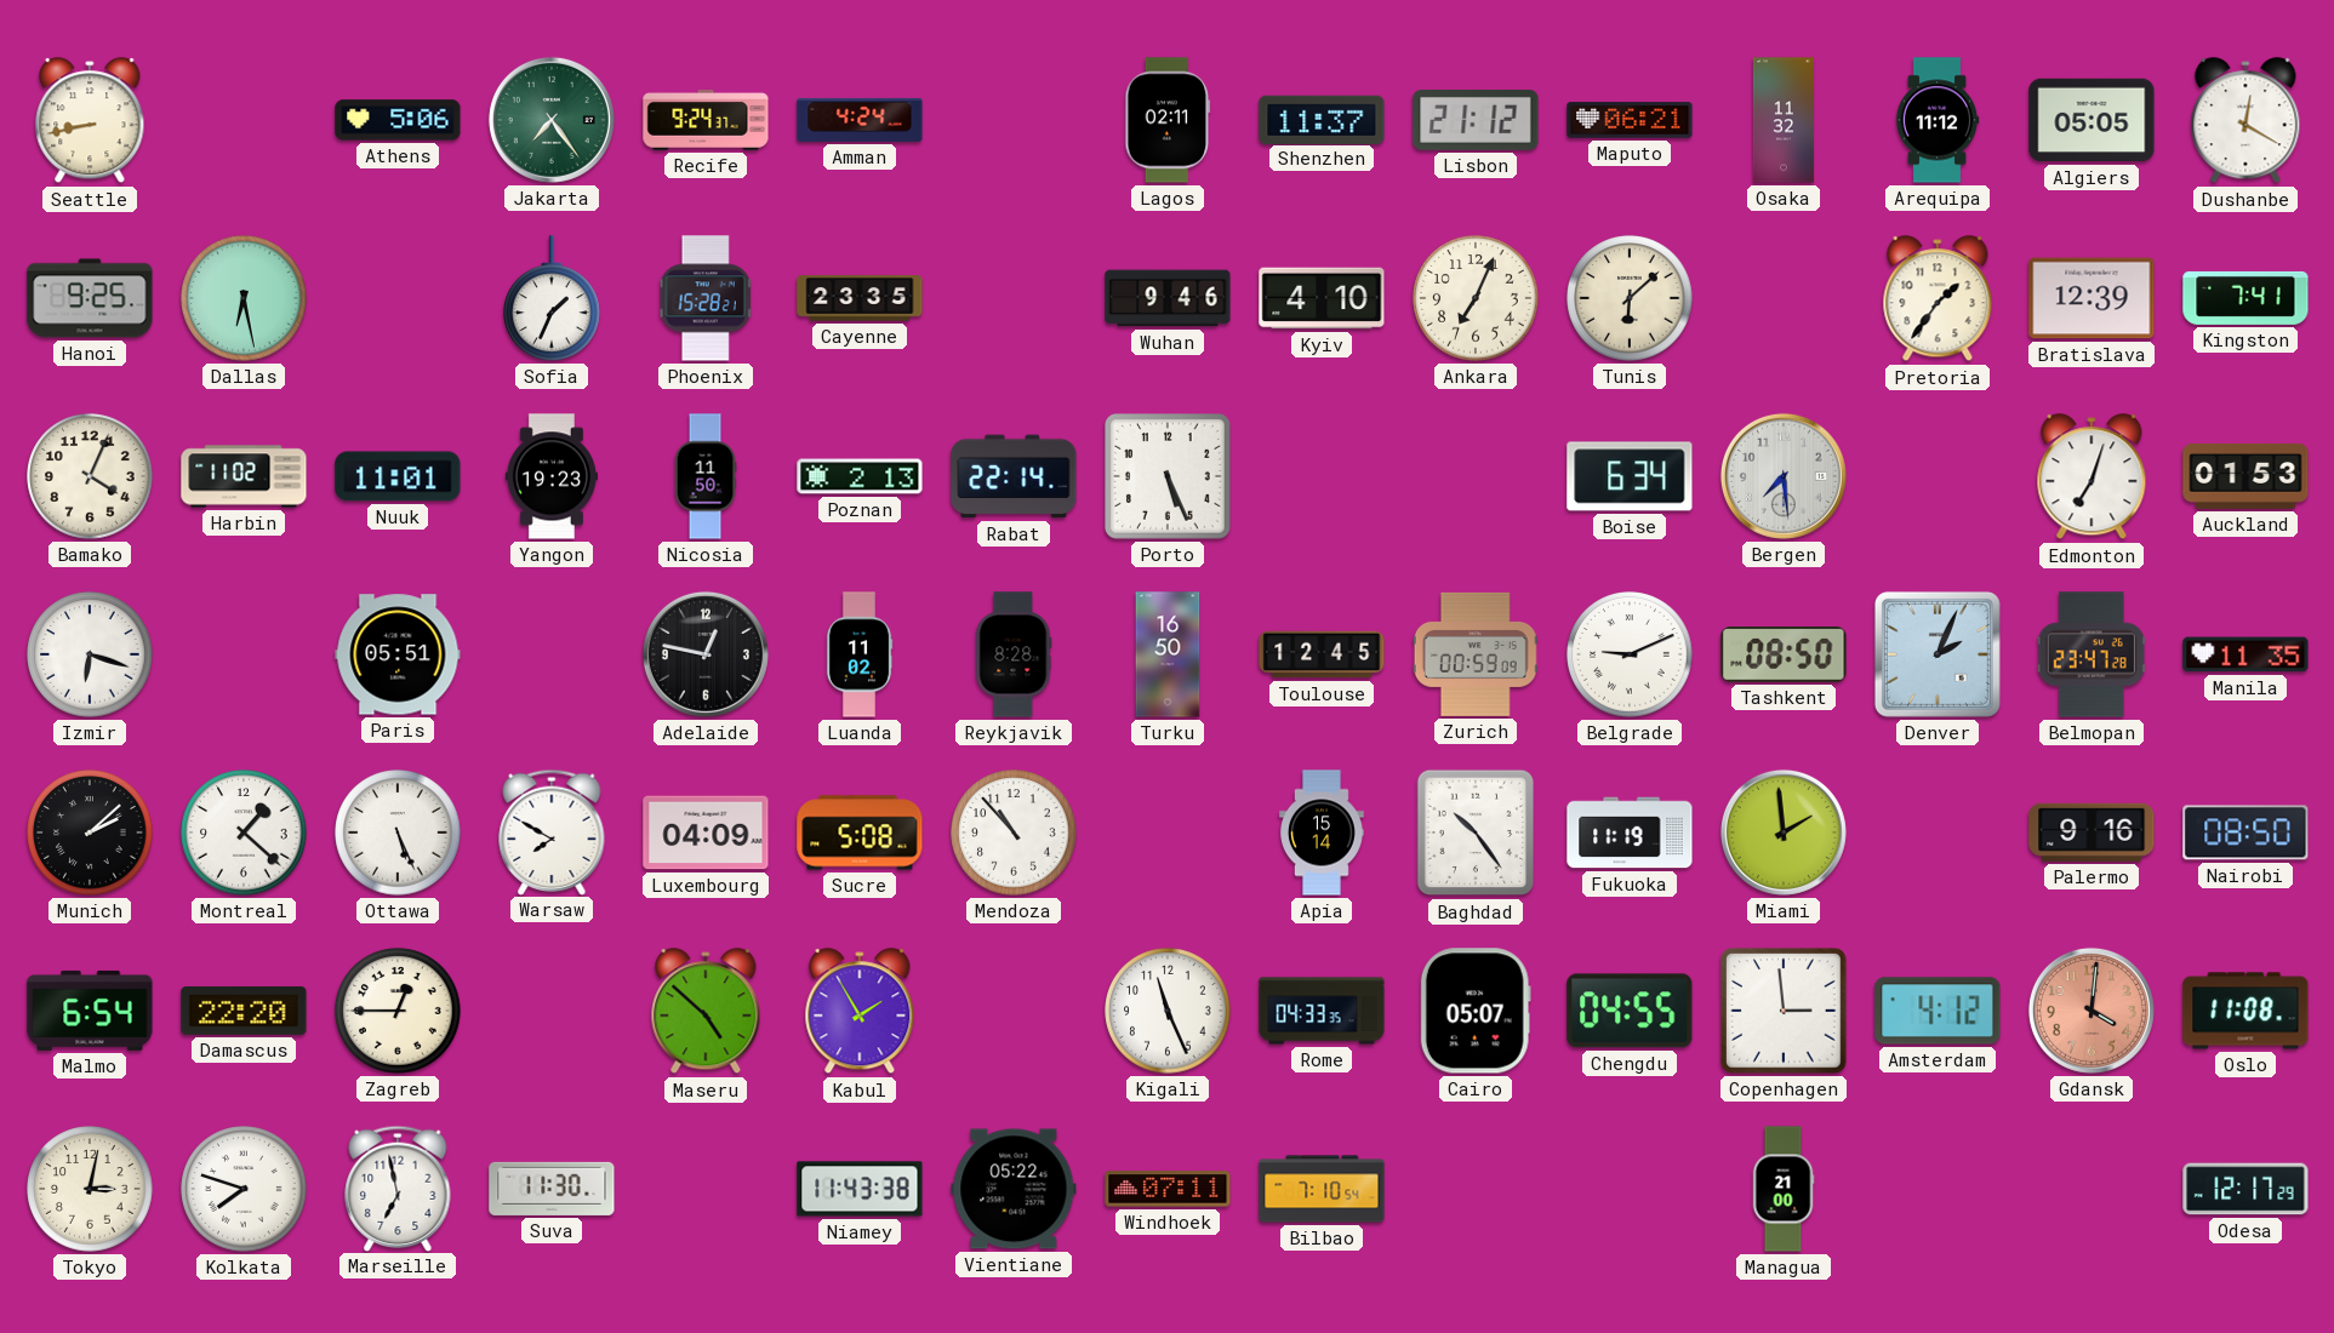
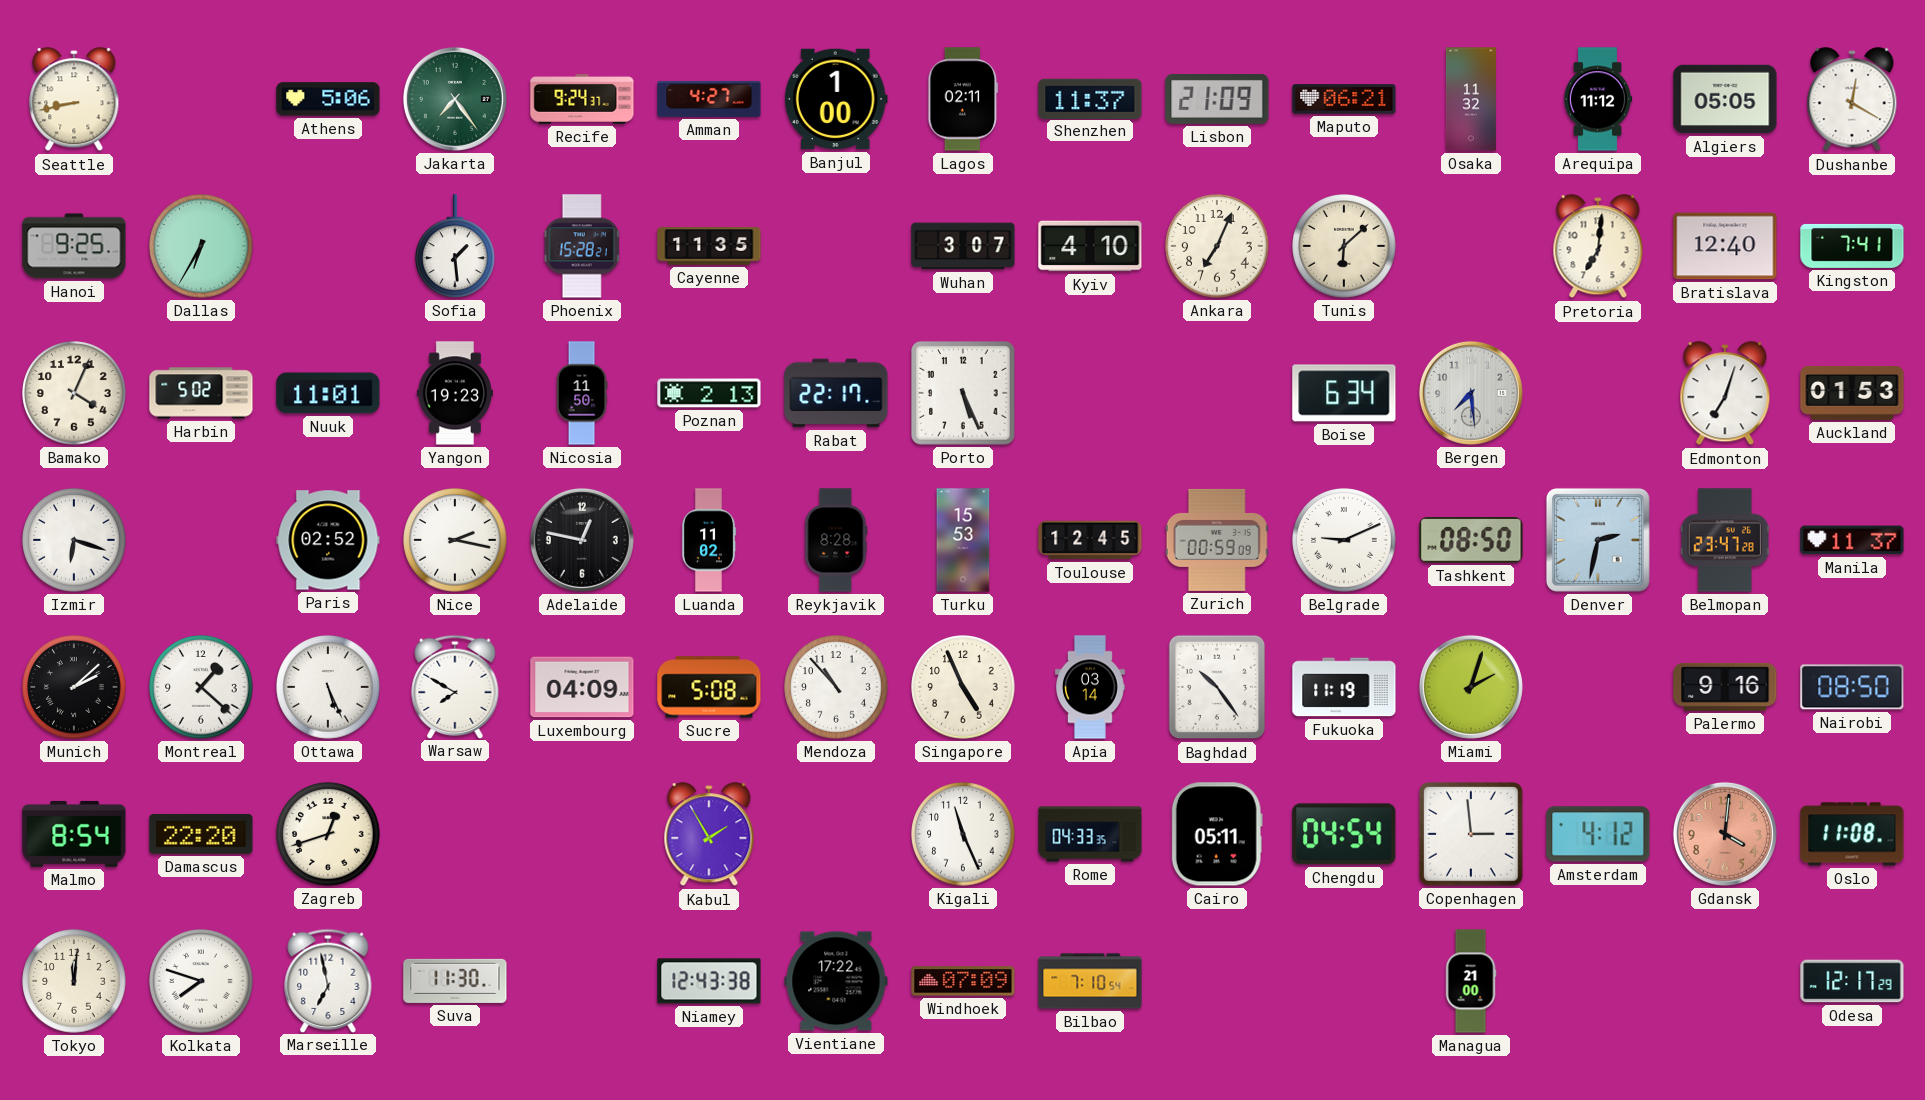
Amman: 4:24 -> 4:27 (709, 99)
Banjul: none -> 1:00 (836, 99)
Lisbon: 21:12 -> 21:09 (1217, 100)
Dallas: 6:28 -> 6:35 (201, 246)
Sofia: 1:34 -> 1:29 (455, 246)
Cayenne: 23:35 -> 11:35 (709, 246)
Wuhan: 9:46 -> 3:07 (963, 246)
Pretoria: 1:36 -> 7:01 (1598, 247)
Bratislava: 12:39 -> 12:40 (1725, 246)
Harbin: 11:02 -> 5:02 (201, 393)
Rabat: 22:14 -> 22:17 (836, 393)
Paris: 05:51 -> 02:52 (328, 540)
Nice: none -> 2:17 (455, 540)
Turku: 16:50 -> 15:53 (963, 540)
Denver: 2:04 -> 2:32 (1598, 540)
Manila: 11:35 -> 11:37 (1852, 540)
Singapore: none -> 4:56 (963, 687)
Apia: 15:14 -> 03:14 (1091, 687)
Miami: 1:59 -> 2:03 (1471, 687)
Malmo: 6:54 -> 8:54 (74, 834)
Zagreb: 12:45 -> 12:42 (328, 834)
Maseru: 4:52 -> none (706, 1012)
Cairo: 05:07 -> 05:11 (1217, 834)
Chengdu: 04:55 -> 04:54 (1344, 834)
Tokyo: 3:02 -> 12:01 (74, 981)
Niamey: 11:43 -> 12:43 (709, 981)
Vientiane: 05:22 -> 17:22 (836, 981)
Windhoek: 07:11 -> 07:09 (963, 981)
